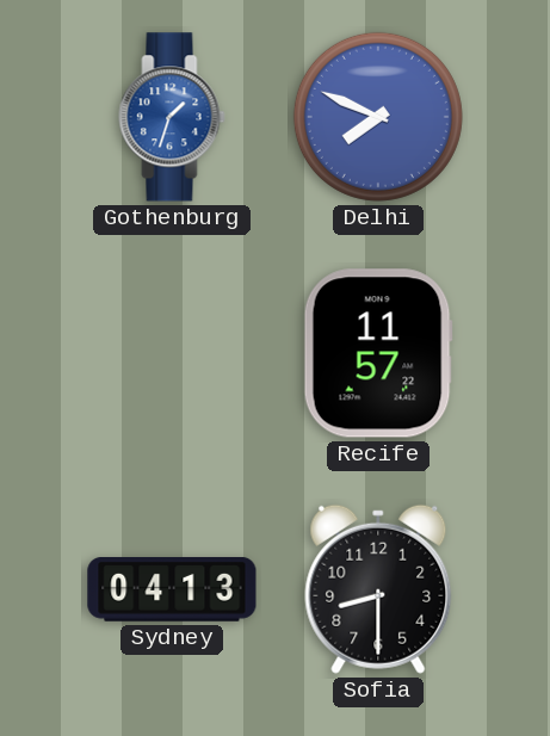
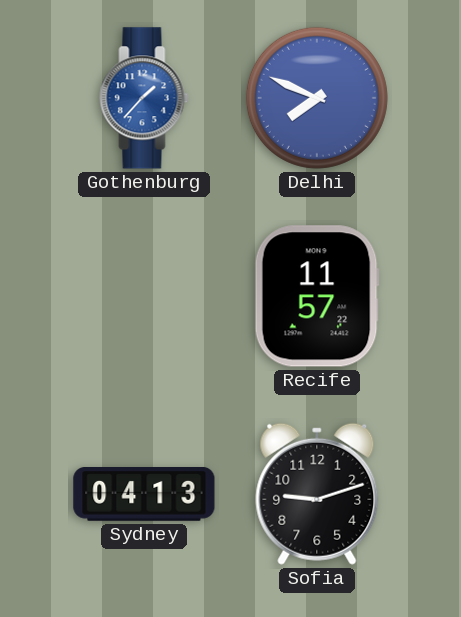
Gothenburg: 1:33 -> 1:37 (144, 98)
Sofia: 8:30 -> 9:12 (317, 494)
